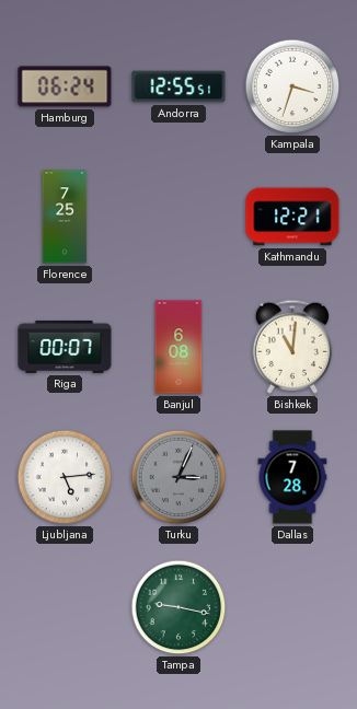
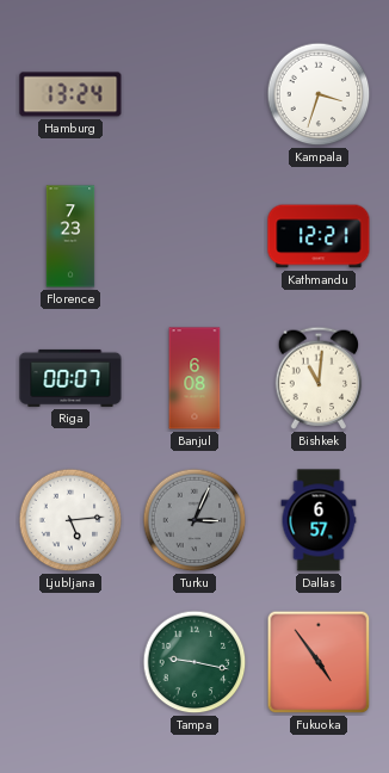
Hamburg: 06:24 -> 13:24 (70, 94)
Andorra: 12:55 -> none (178, 86)
Florence: 7:25 -> 7:23 (70, 236)
Dallas: 7:28 -> 6:57 (319, 520)
Fukuoka: none -> 4:54 (319, 662)
